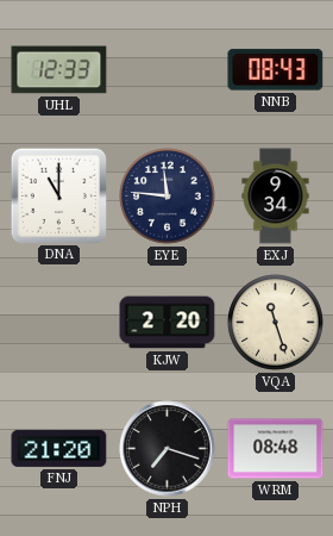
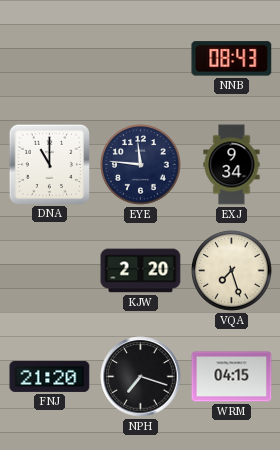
UHL: 12:33 -> none (59, 70)
VQA: 11:27 -> 7:27 (232, 271)
WRM: 08:48 -> 04:15 (232, 377)
